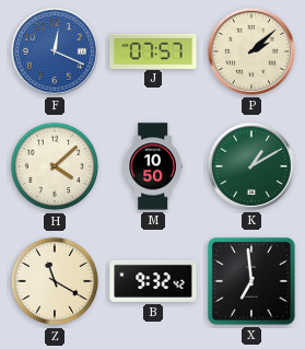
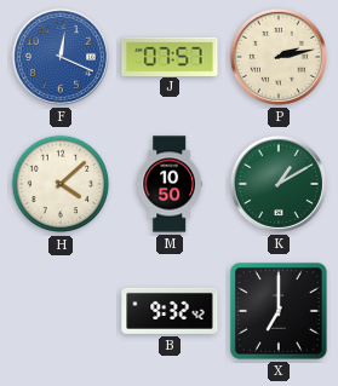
P: 2:08 -> 2:13 (279, 57)
Z: 11:20 -> none (55, 281)
X: 6:59 -> 7:00 (279, 311)
